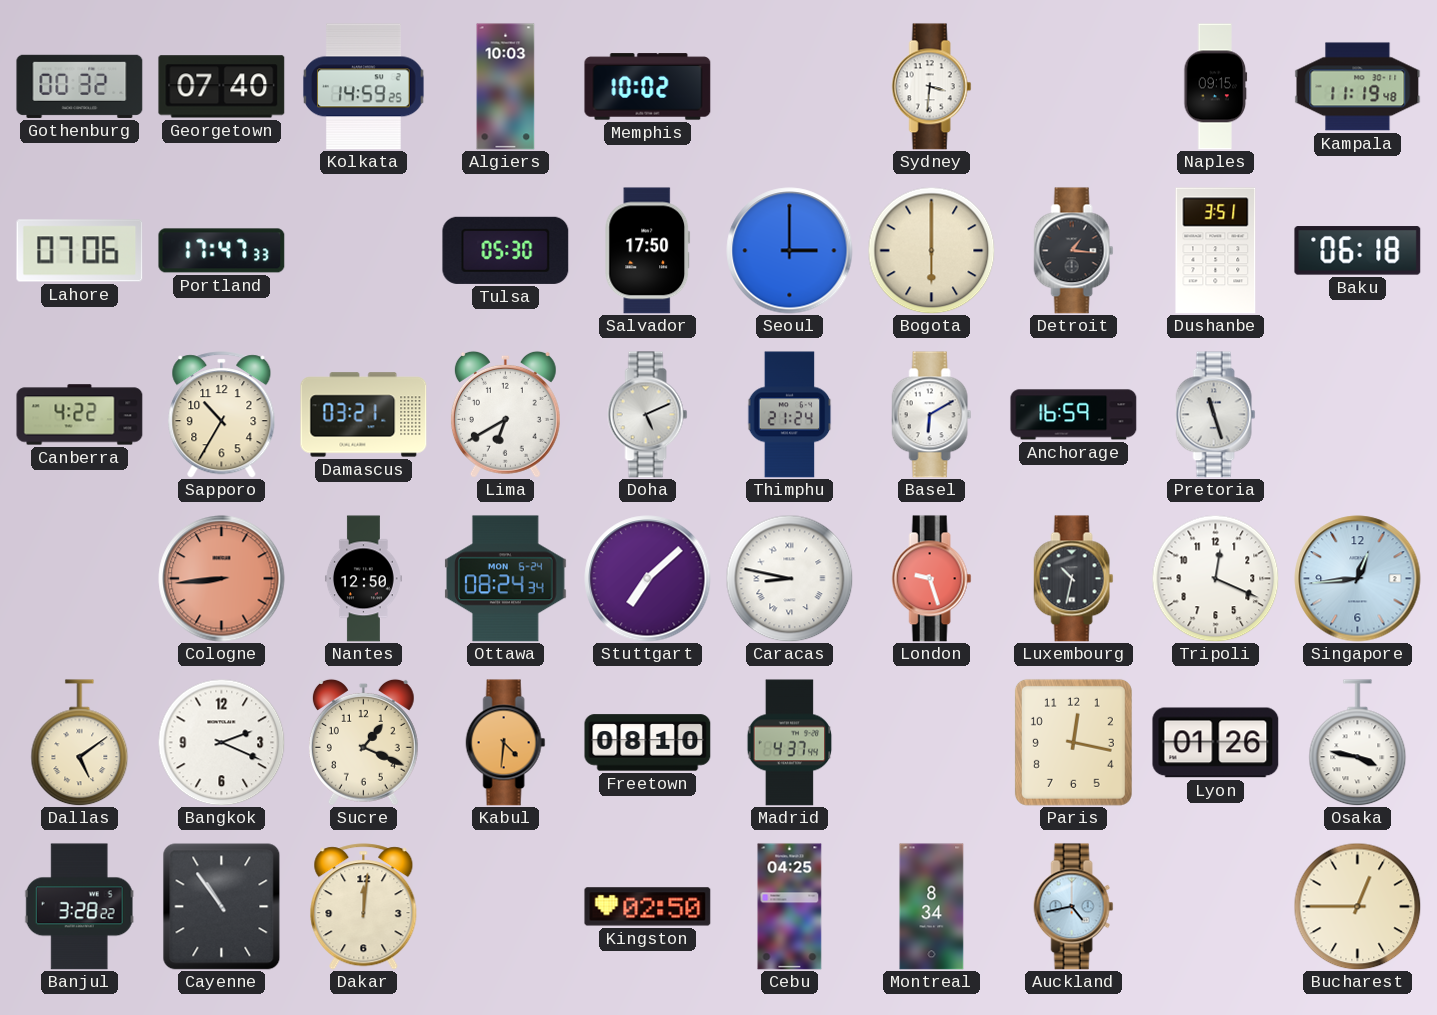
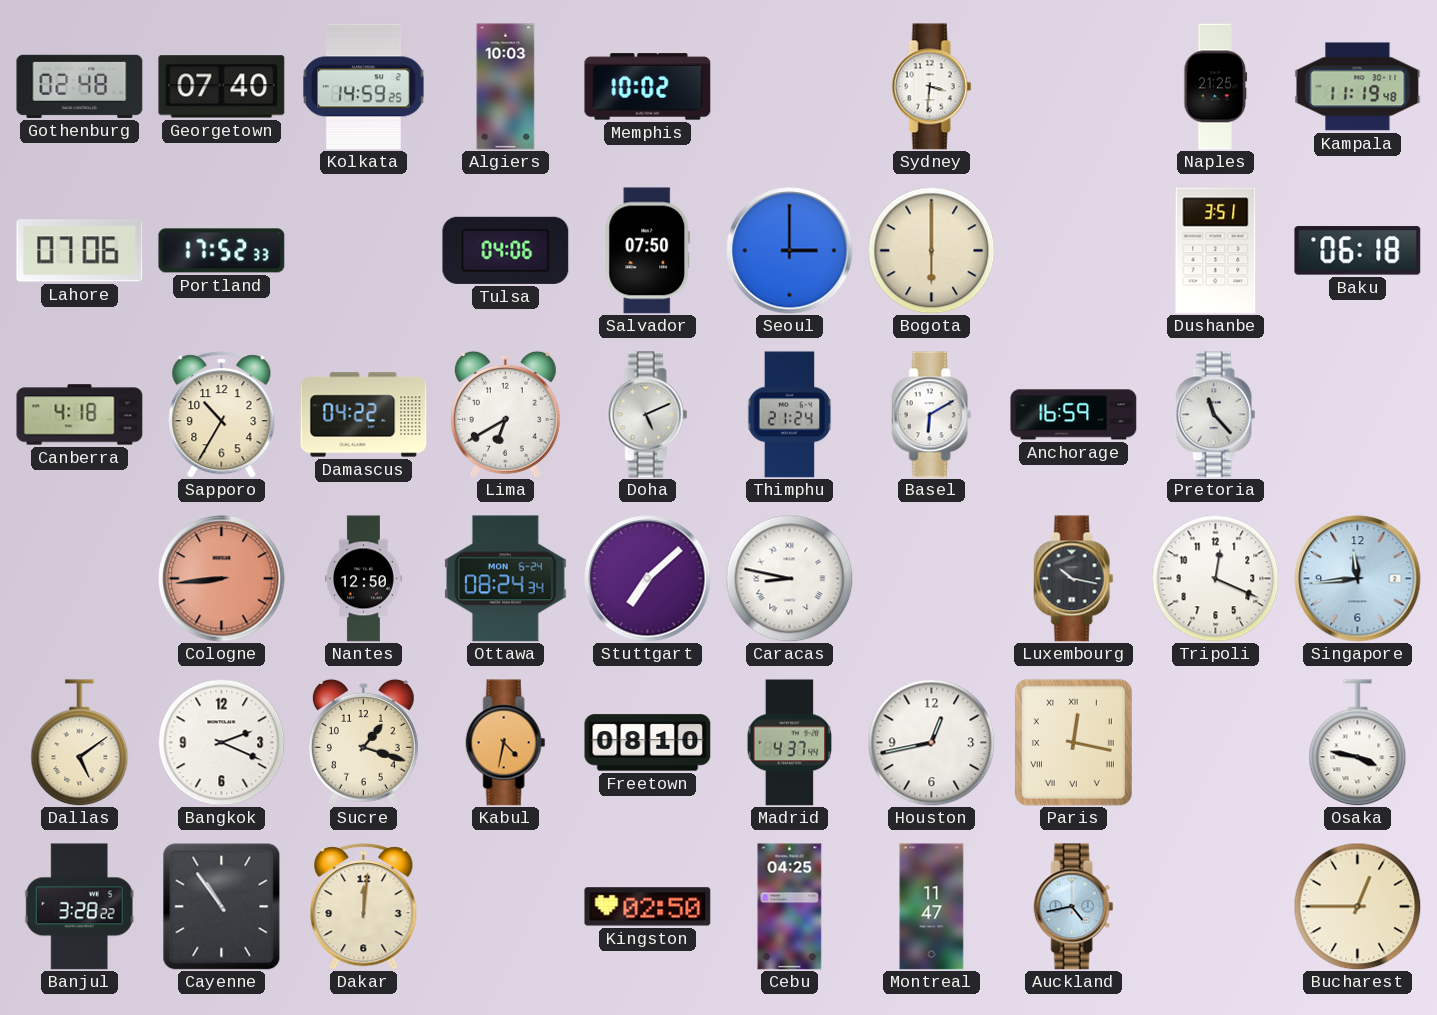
Gothenburg: 00:32 -> 02:48 (80, 86)
Naples: 09:15 -> 21:25 (1216, 87)
Portland: 17:47 -> 17:52 (222, 251)
Tulsa: 05:30 -> 04:06 (506, 250)
Salvador: 17:50 -> 07:50 (648, 251)
Detroit: 1:16 -> none (1074, 251)
Canberra: 4:22 -> 4:18 (80, 415)
Damascus: 03:21 -> 04:22 (364, 415)
Pretoria: 11:27 -> 11:23 (1216, 415)
London: 9:27 -> none (932, 579)
Luxembourg: 10:32 -> 10:17 (1074, 579)
Singapore: 12:44 -> 11:44 (1358, 579)
Sucre: 1:19 -> 1:18 (363, 742)
Kabul: 4:31 -> 4:32 (506, 743)
Houston: none -> 12:43 (931, 742)
Paris numerals: Arabic -> Roman (1073, 742)
Lyon: 01:26 -> none (1216, 743)
Montreal: 8:34 -> 11:47 (932, 907)
